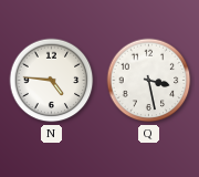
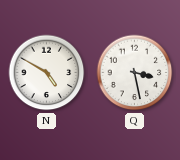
N: 4:46 -> 4:50 (47, 73)
